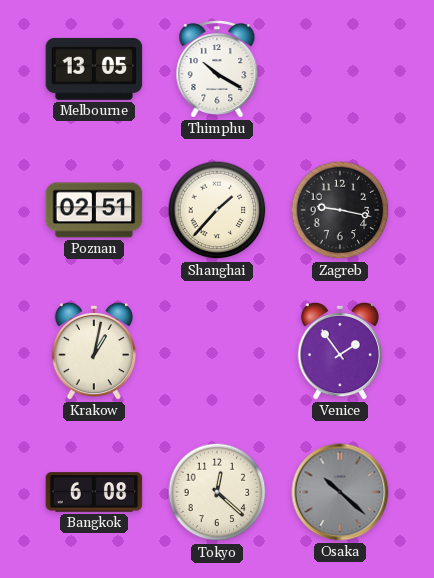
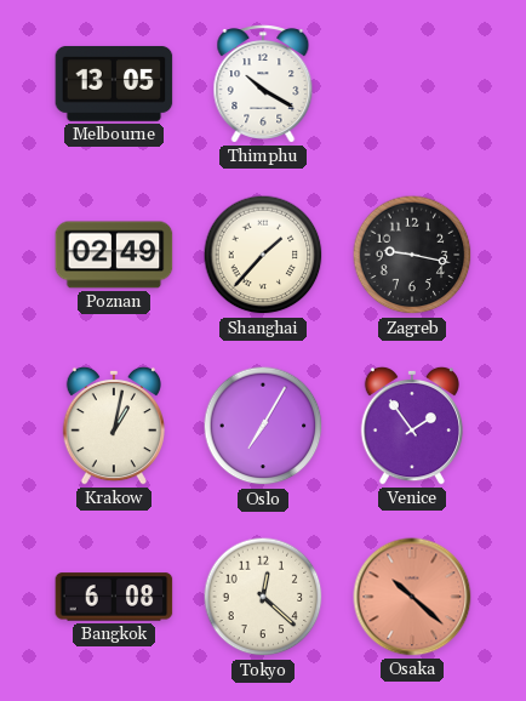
Poznan: 02:51 -> 02:49 (114, 255)
Oslo: none -> 7:05 (263, 426)
Osaka dial: grey -> salmon (412, 597)
